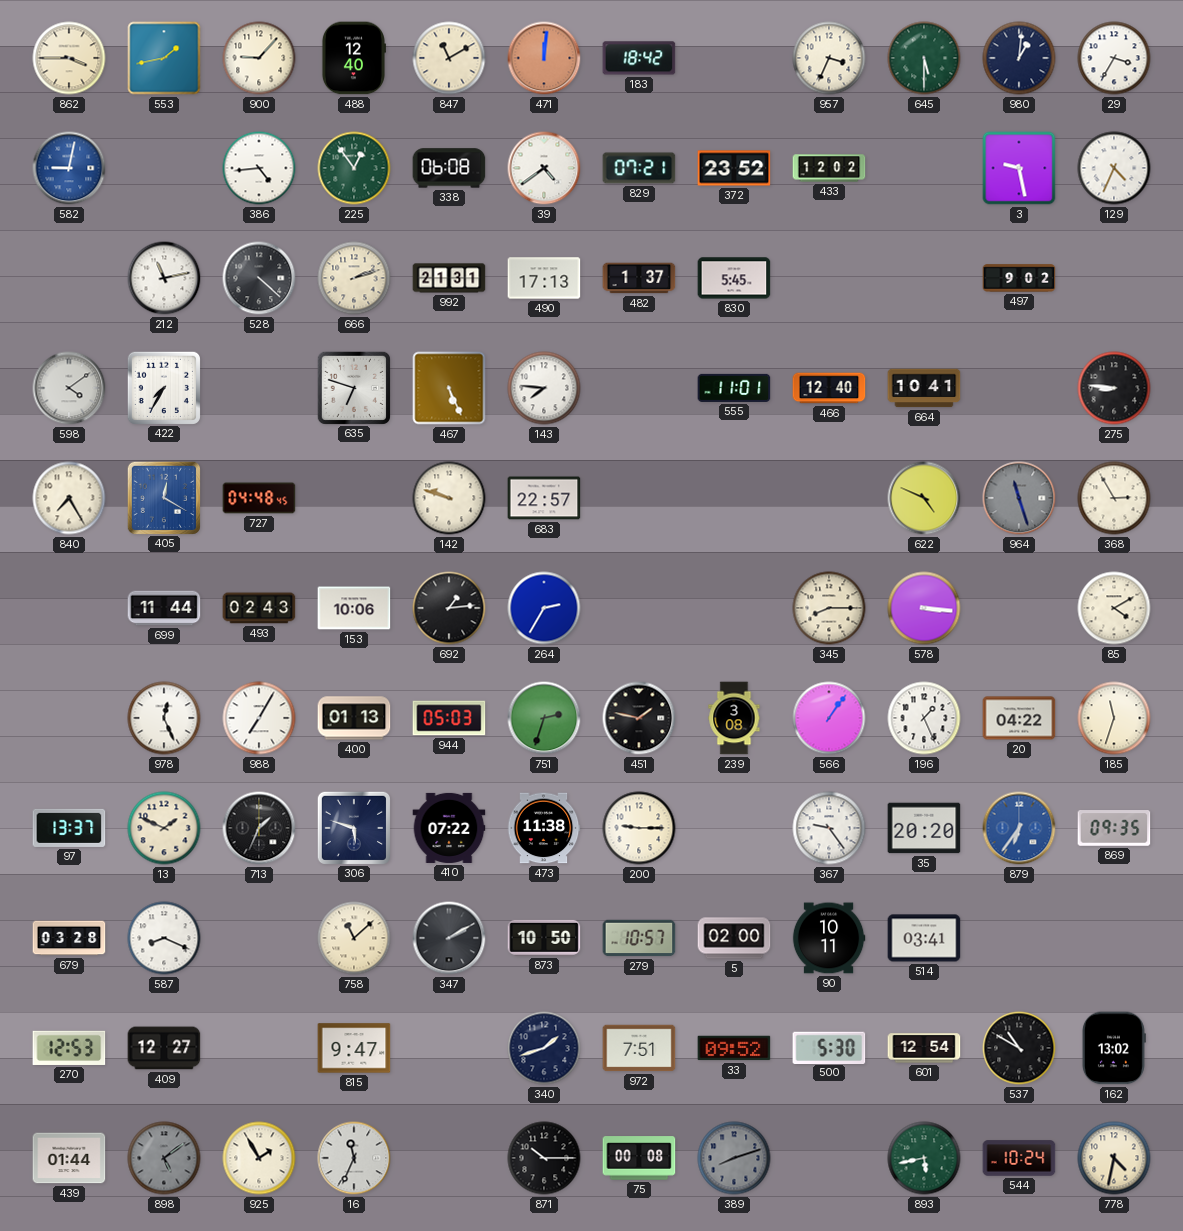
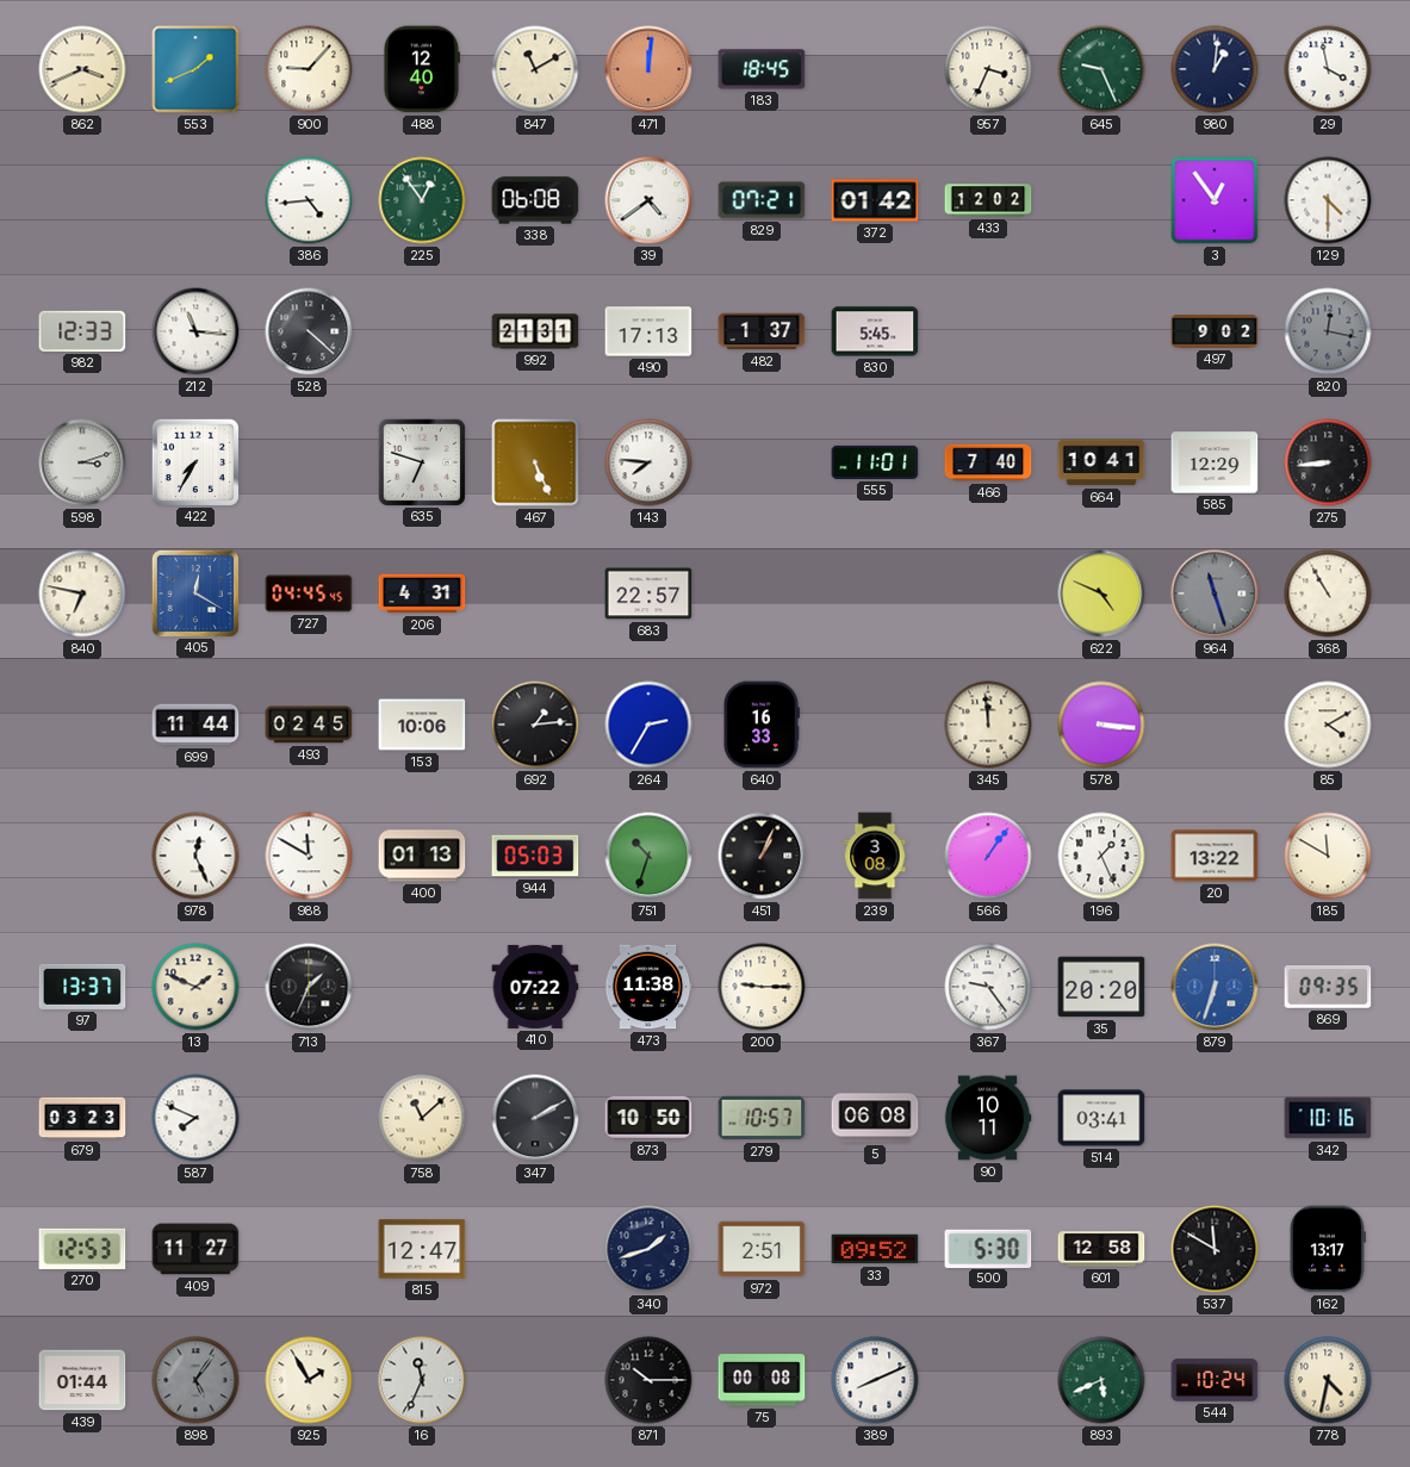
862: 3:45 -> 3:41 (82, 69)
553: 1:43 -> 1:41 (195, 69)
183: 18:42 -> 18:45 (762, 69)
645: 5:30 -> 9:26 (1101, 69)
29: 3:35 -> 3:58 (1328, 69)
582: 9:02 -> none (69, 168)
372: 23:52 -> 01:42 (875, 200)
3: 9:28 -> 12:54 (1215, 200)
129: 4:34 -> 4:30 (1328, 200)
982: none -> 12:33 (82, 331)
212: 11:13 -> 11:16 (195, 331)
666: 2:12 -> none (354, 278)
820: none -> 12:17 (1328, 331)
598: 4:09 -> 3:12 (82, 462)
466: 12:40 -> 7:40 (988, 462)
585: none -> 12:29 (1215, 462)
275: 8:46 -> 8:44 (1328, 462)
840: 7:25 -> 6:47 (82, 593)
727: 04:48 -> 04:45 (309, 593)
206: none -> 4:31 (422, 593)
142: 9:48 -> none (449, 498)
368: 2:55 -> 10:55 (1328, 593)
493: 02:43 -> 02:45 (309, 725)
640: none -> 16:33 (760, 725)
345: 8:15 -> 11:59 (988, 725)
988: 7:05 -> 11:50 (309, 856)
751: 2:33 -> 10:33 (648, 856)
451: 1:47 -> 1:04 (762, 856)
20: 04:22 -> 13:22 (1215, 856)
185: 11:33 -> 11:50 (1328, 856)
306: 5:48 -> none (353, 827)
879: 6:36 -> 6:33 (1215, 987)
679: 03:28 -> 03:23 (82, 1118)
587: 8:19 -> 7:49 (195, 1118)
5: 02:00 -> 06:08 (875, 1118)
342: none -> 10:16 (1328, 1118)
409: 12:27 -> 11:27 (195, 1249)
815: 9:47 -> 12:47 (422, 1249)
972: 7:51 -> 2:51 (762, 1249)
601: 12:54 -> 12:58 (1101, 1249)
537: 10:50 -> 11:50 (1215, 1249)
162: 13:02 -> 13:17 (1328, 1249)
898: 5:09 -> 5:06 (195, 1380)
389: 8:12 -> 8:11 (875, 1380)
389 dial: grey -> white (875, 1380)
893: 5:43 -> 5:41 (1101, 1380)
